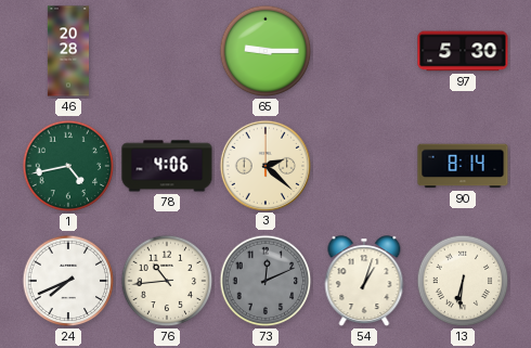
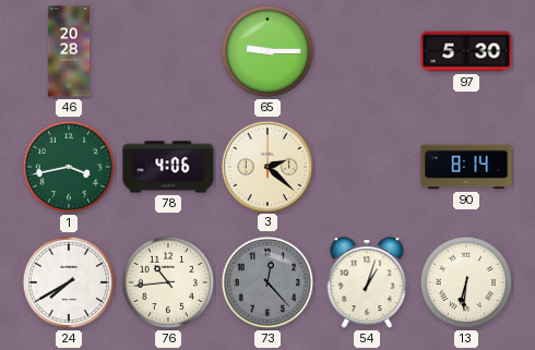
1: 4:43 -> 3:43 (69, 167)
24: 7:41 -> 7:40 (69, 282)
73: 12:11 -> 12:23 (267, 282)
